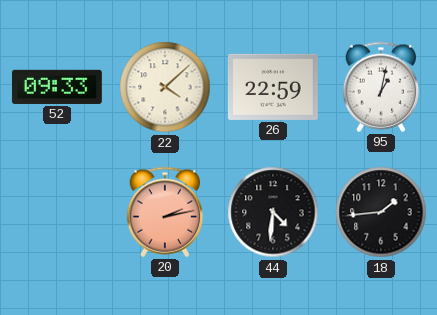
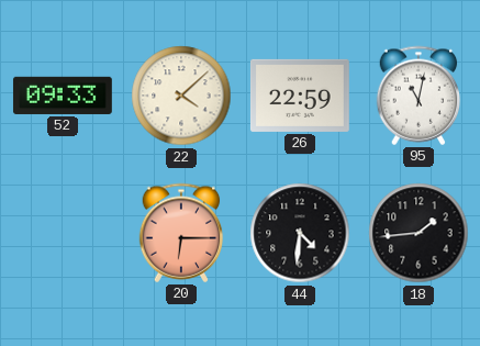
95: 1:02 -> 11:02 (418, 96)
20: 2:13 -> 6:15 (181, 233)
